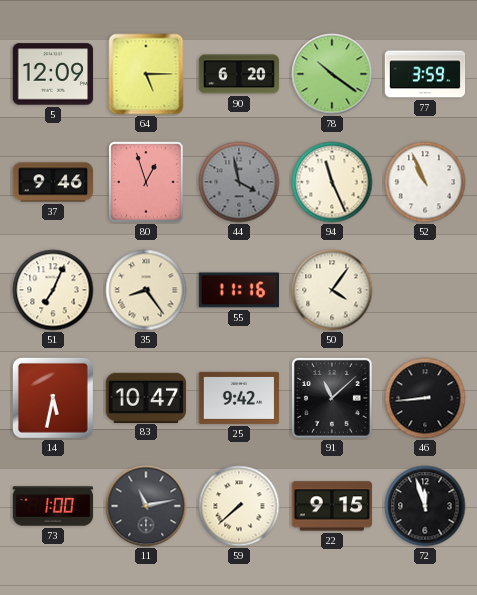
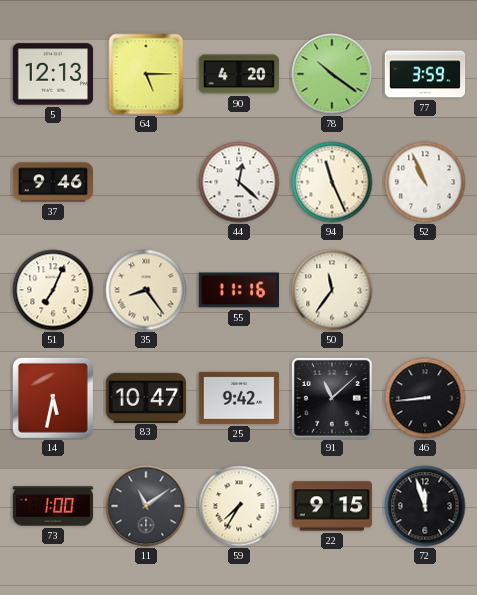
5: 12:09 -> 12:13 (53, 74)
90: 6:20 -> 4:20 (239, 74)
80: 12:57 -> none (146, 182)
44: 3:58 -> 12:22 (239, 182)
44 dial: grey -> white (239, 182)
50: 4:06 -> 11:36 (332, 290)
11: 11:13 -> 11:09 (146, 506)
59: 7:38 -> 7:35 (239, 506)
